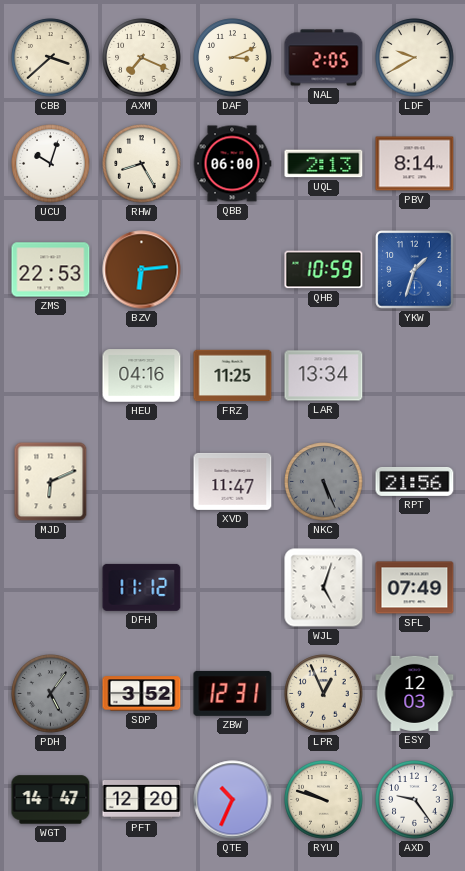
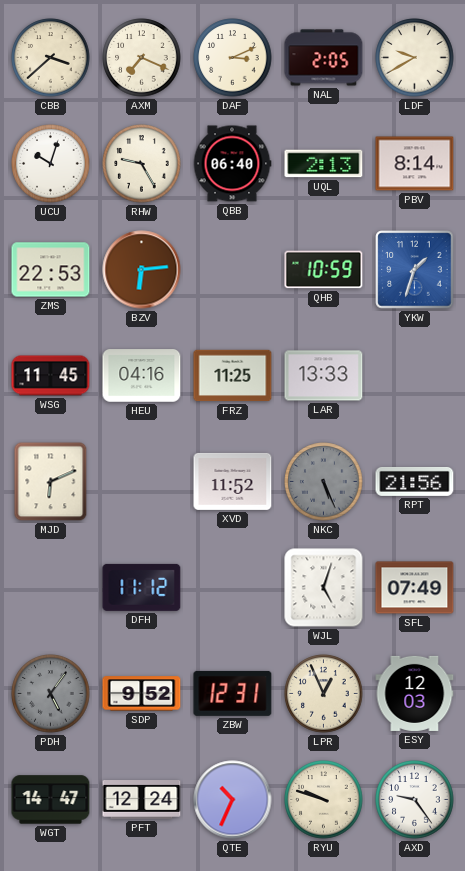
RHW: 8:25 -> 9:25 (142, 164)
QBB: 06:00 -> 06:40 (232, 164)
WSG: none -> 11:45 (51, 376)
LAR: 13:34 -> 13:33 (324, 376)
XVD: 11:47 -> 11:52 (233, 481)
SDP: 3:52 -> 9:52 (142, 694)
PFT: 12:20 -> 12:24 (142, 800)
